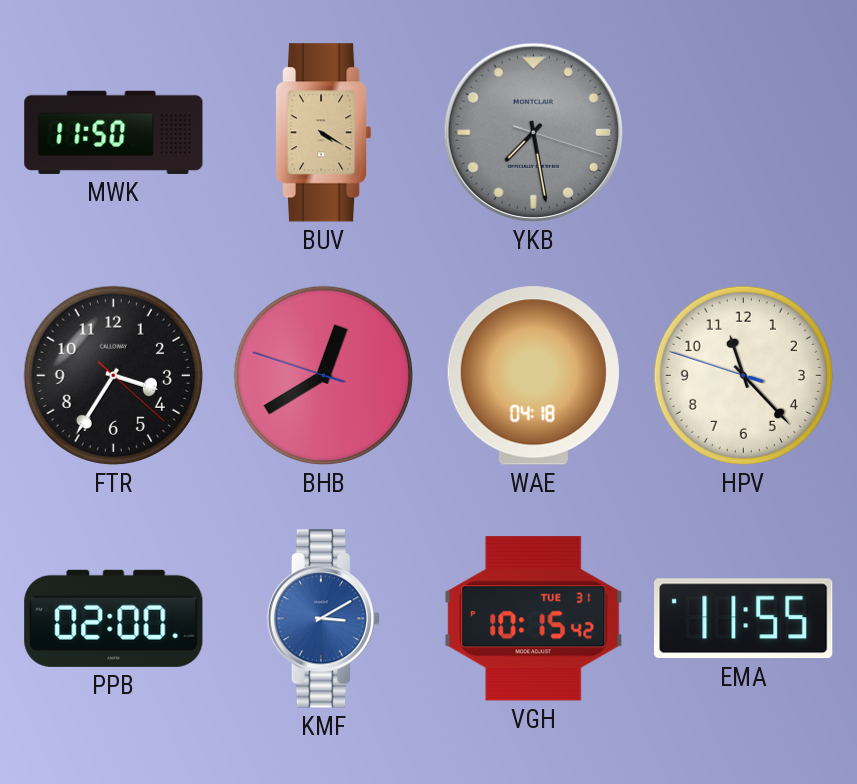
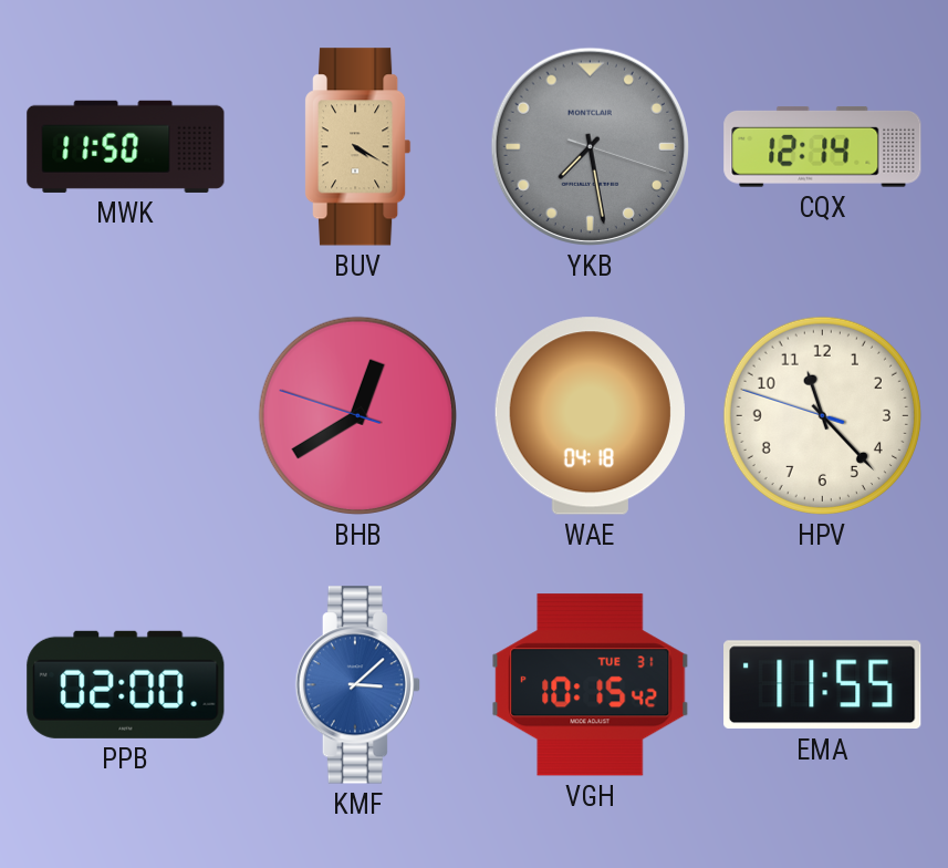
CQX: none -> 12:14 (823, 147)
FTR: 3:35 -> none (113, 375)
KMF: 3:10 -> 3:08 (357, 685)
